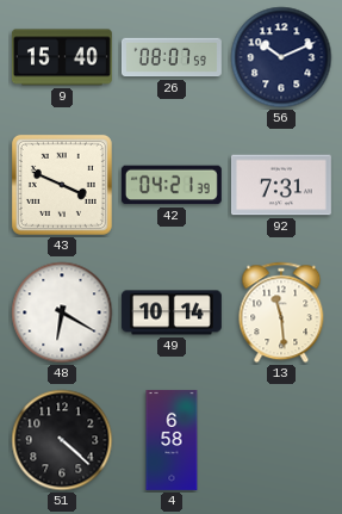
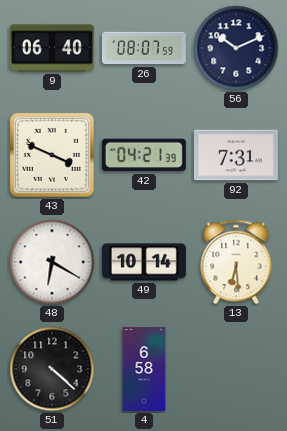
9: 15:40 -> 06:40 (52, 48)
13: 11:29 -> 6:29 (236, 262)
